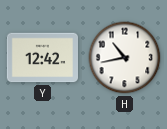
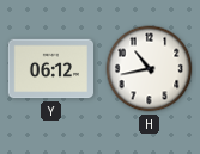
Y: 12:42 -> 06:12 (50, 69)
